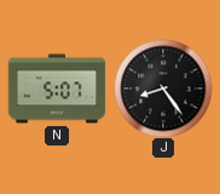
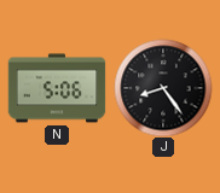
N: 5:07 -> 5:06 (57, 88)
